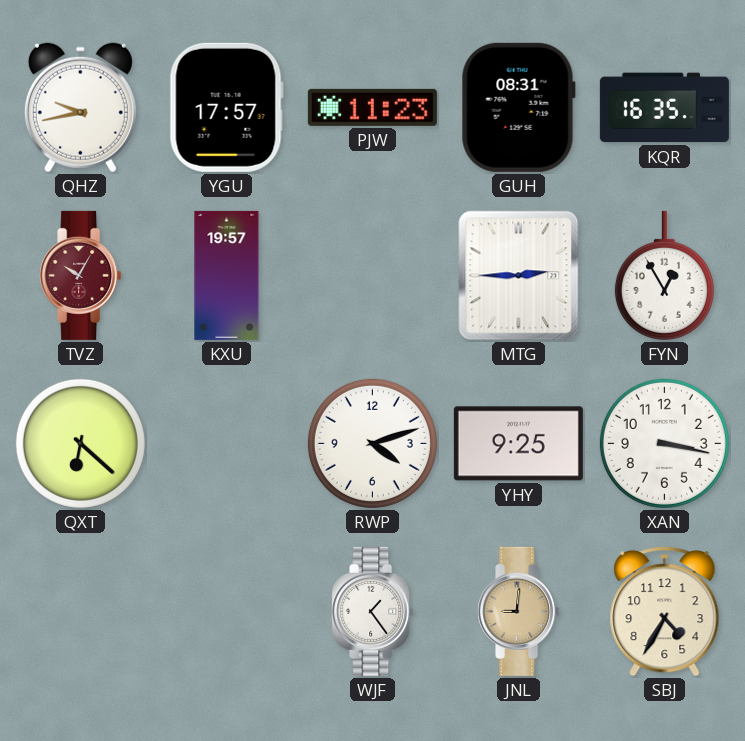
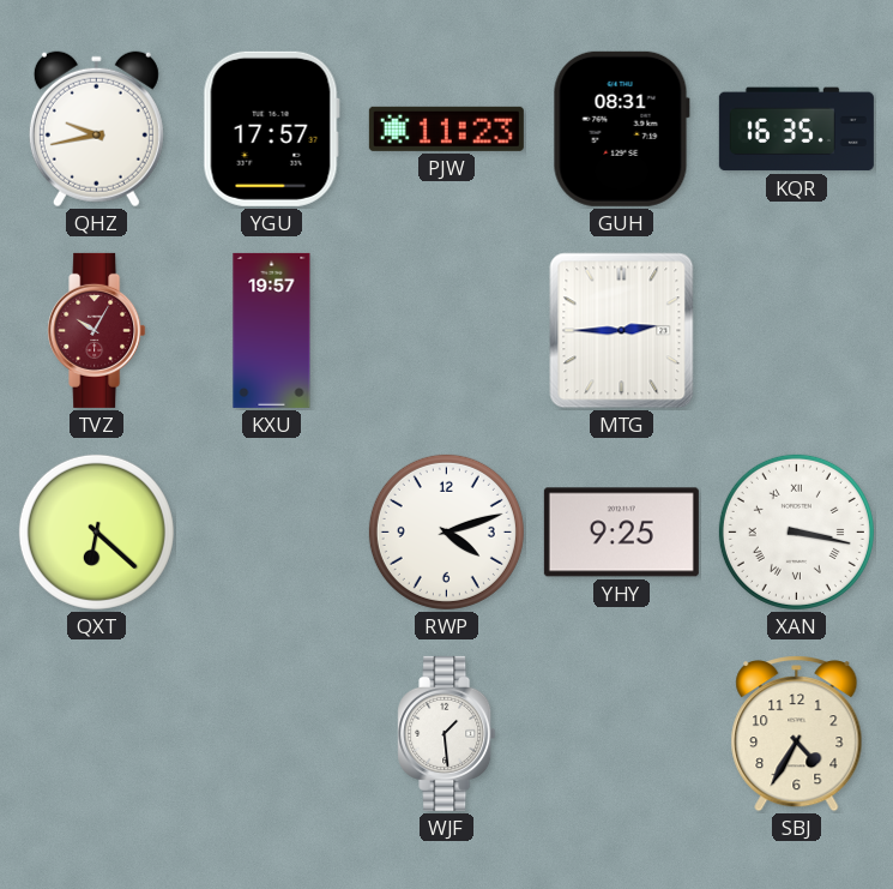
FYN: 12:55 -> none (664, 275)
XAN numerals: Arabic -> Roman (796, 531)
WJF: 1:24 -> 1:29 (447, 733)
JNL: 9:01 -> none (519, 611)
